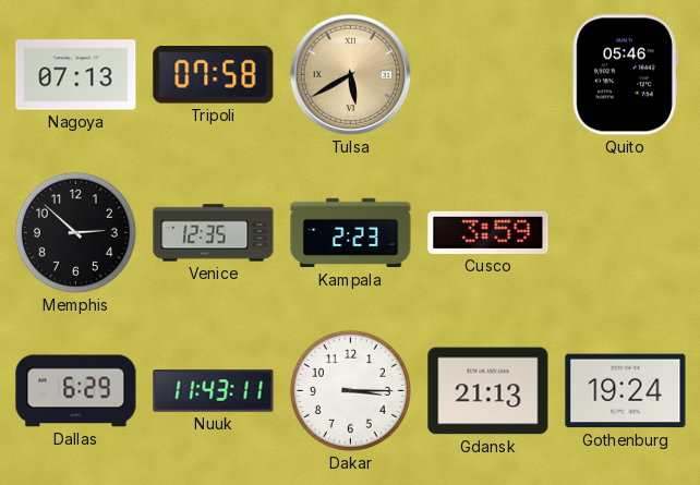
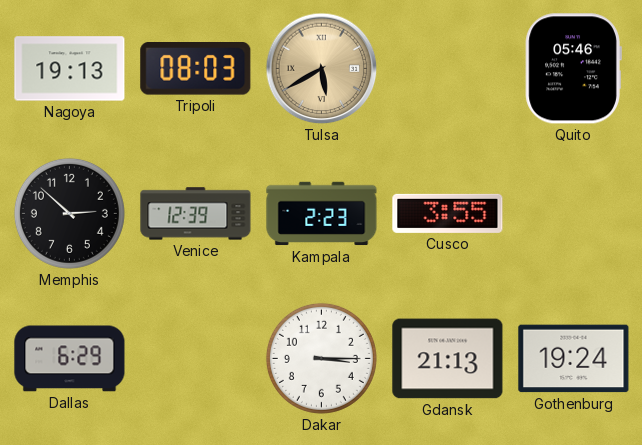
Nagoya: 07:13 -> 19:13 (70, 69)
Tripoli: 07:58 -> 08:03 (196, 69)
Venice: 12:35 -> 12:39 (196, 214)
Cusco: 3:59 -> 3:55 (448, 213)
Nuuk: 11:43 -> none (214, 391)
